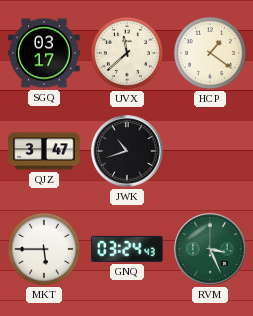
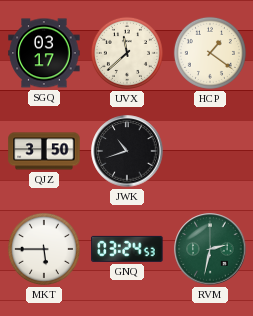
QJZ: 3:47 -> 3:50 (44, 151)
GNQ: 03:24:43 -> 03:24:53 (127, 249)
RVM: 3:26 -> 2:32 (210, 249)
